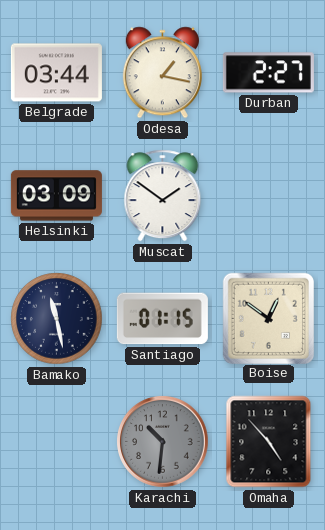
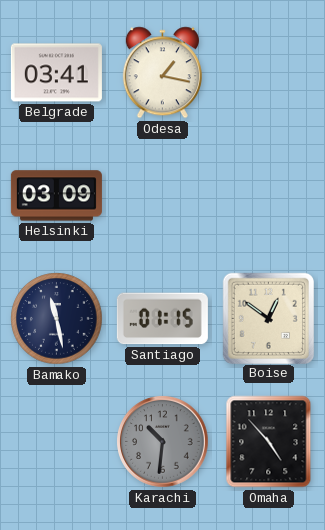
Belgrade: 03:44 -> 03:41 (56, 73)
Durban: 2:27 -> none (268, 73)
Muscat: 1:51 -> none (163, 196)
